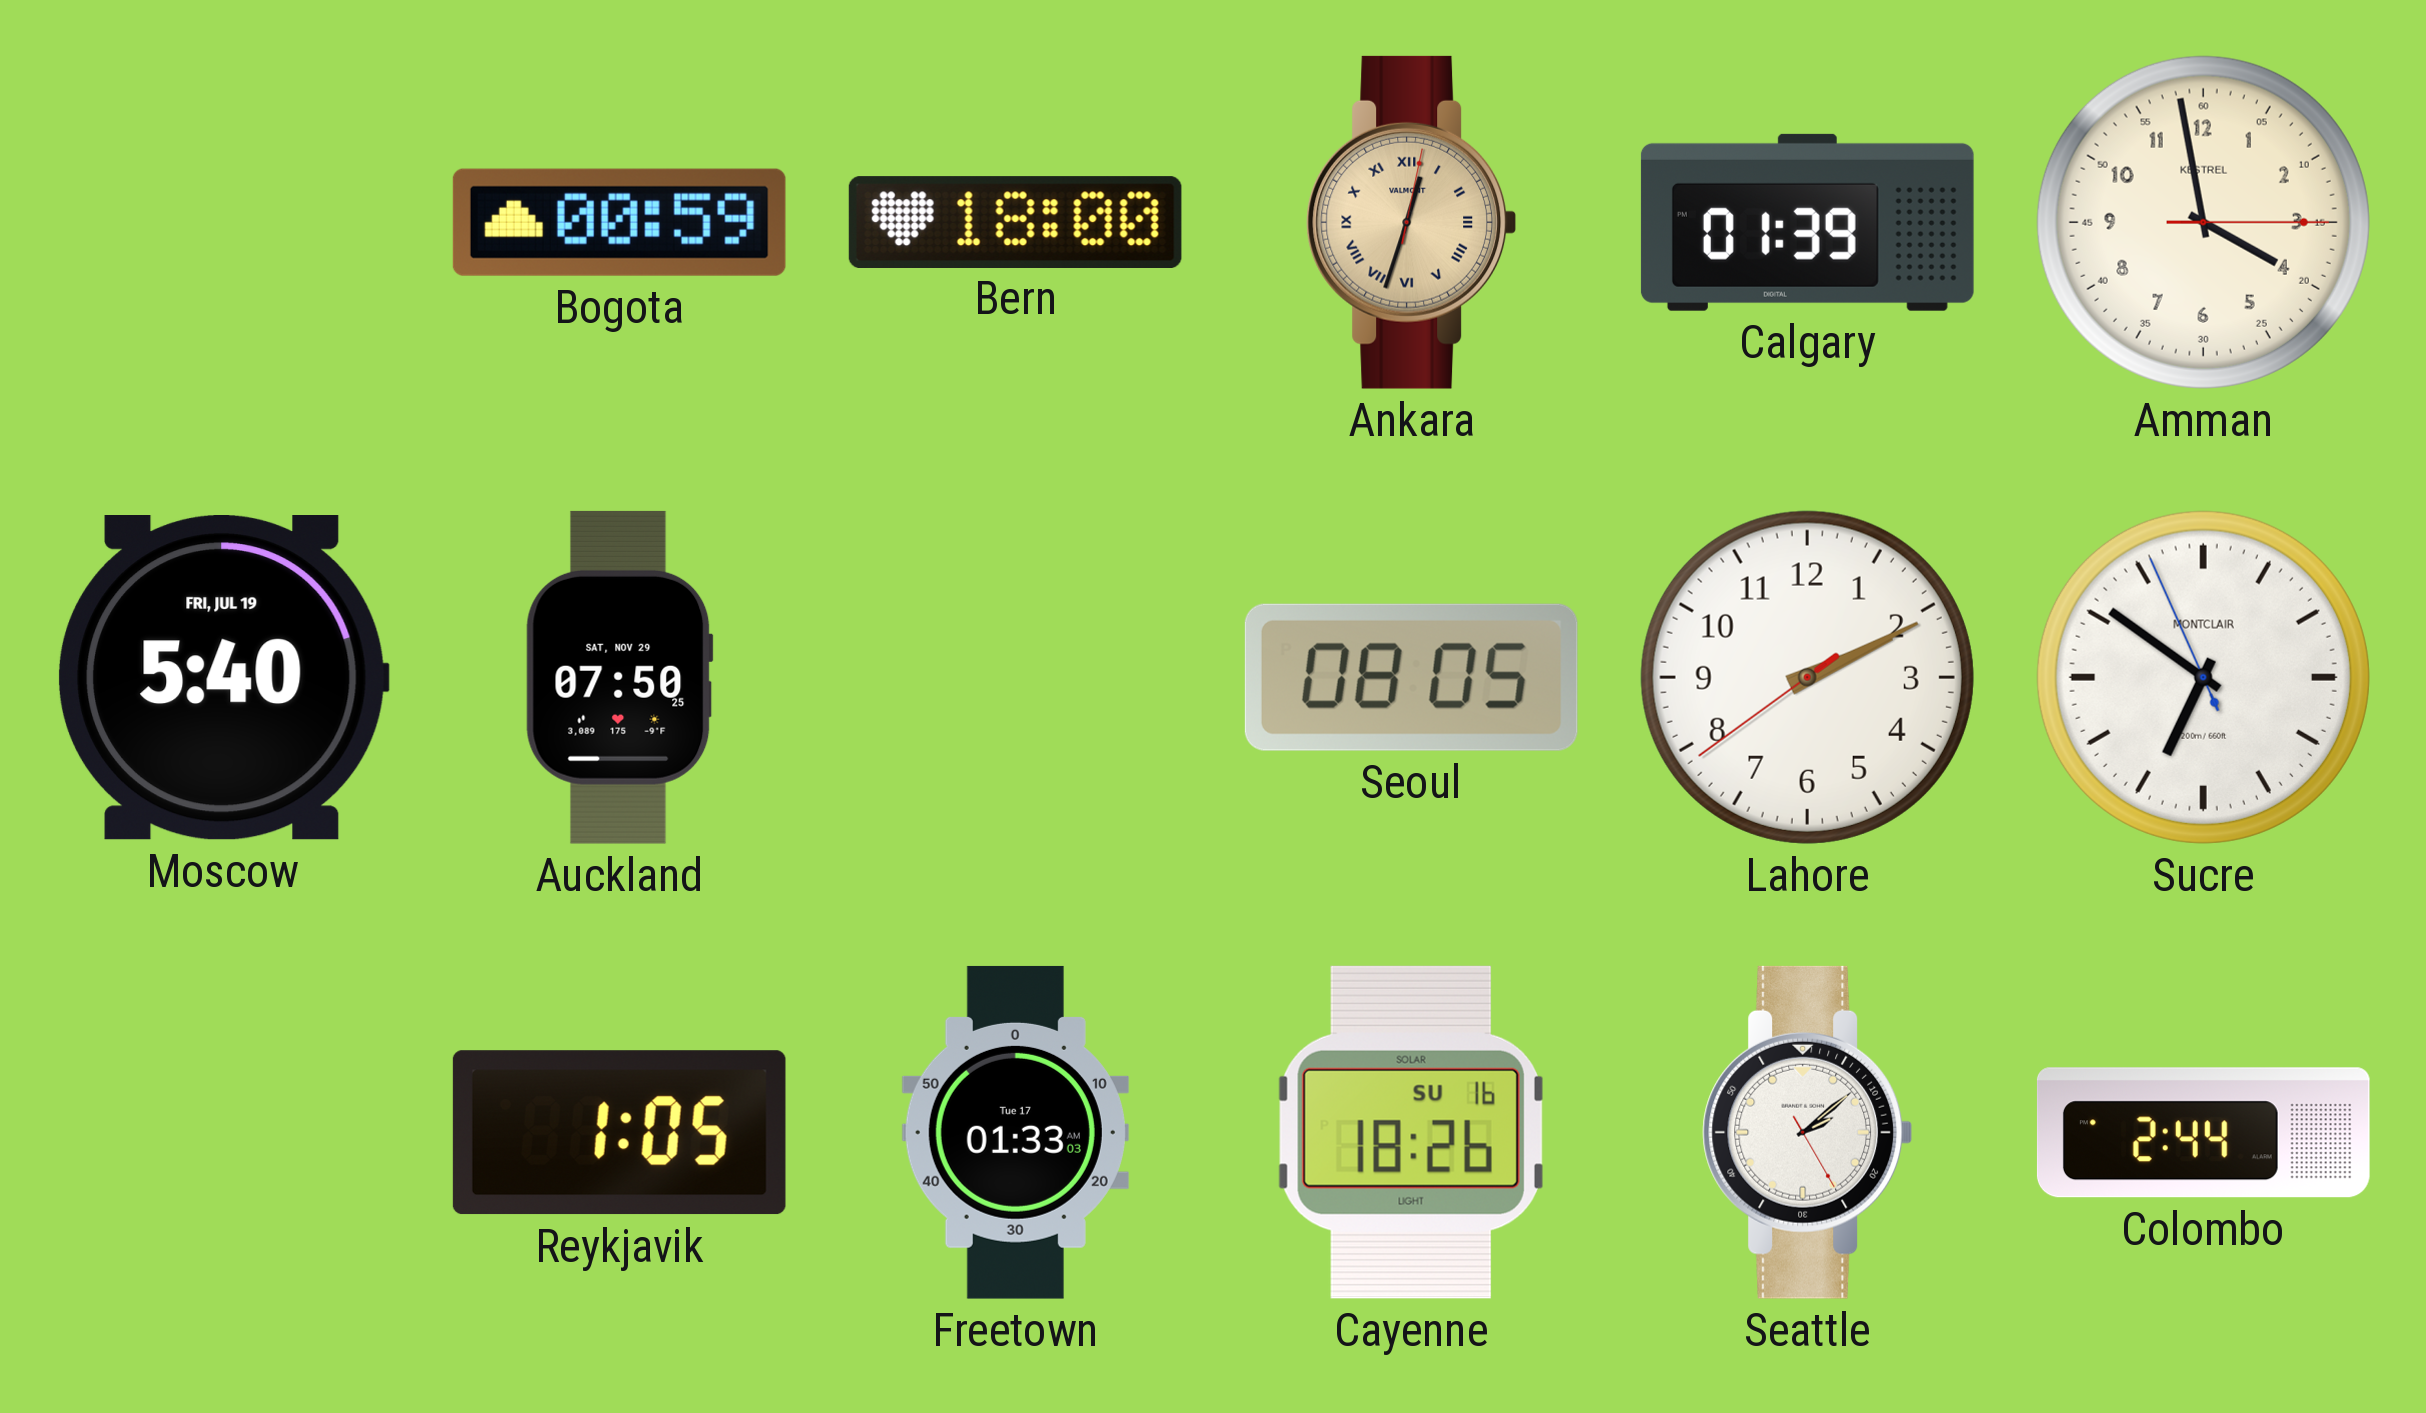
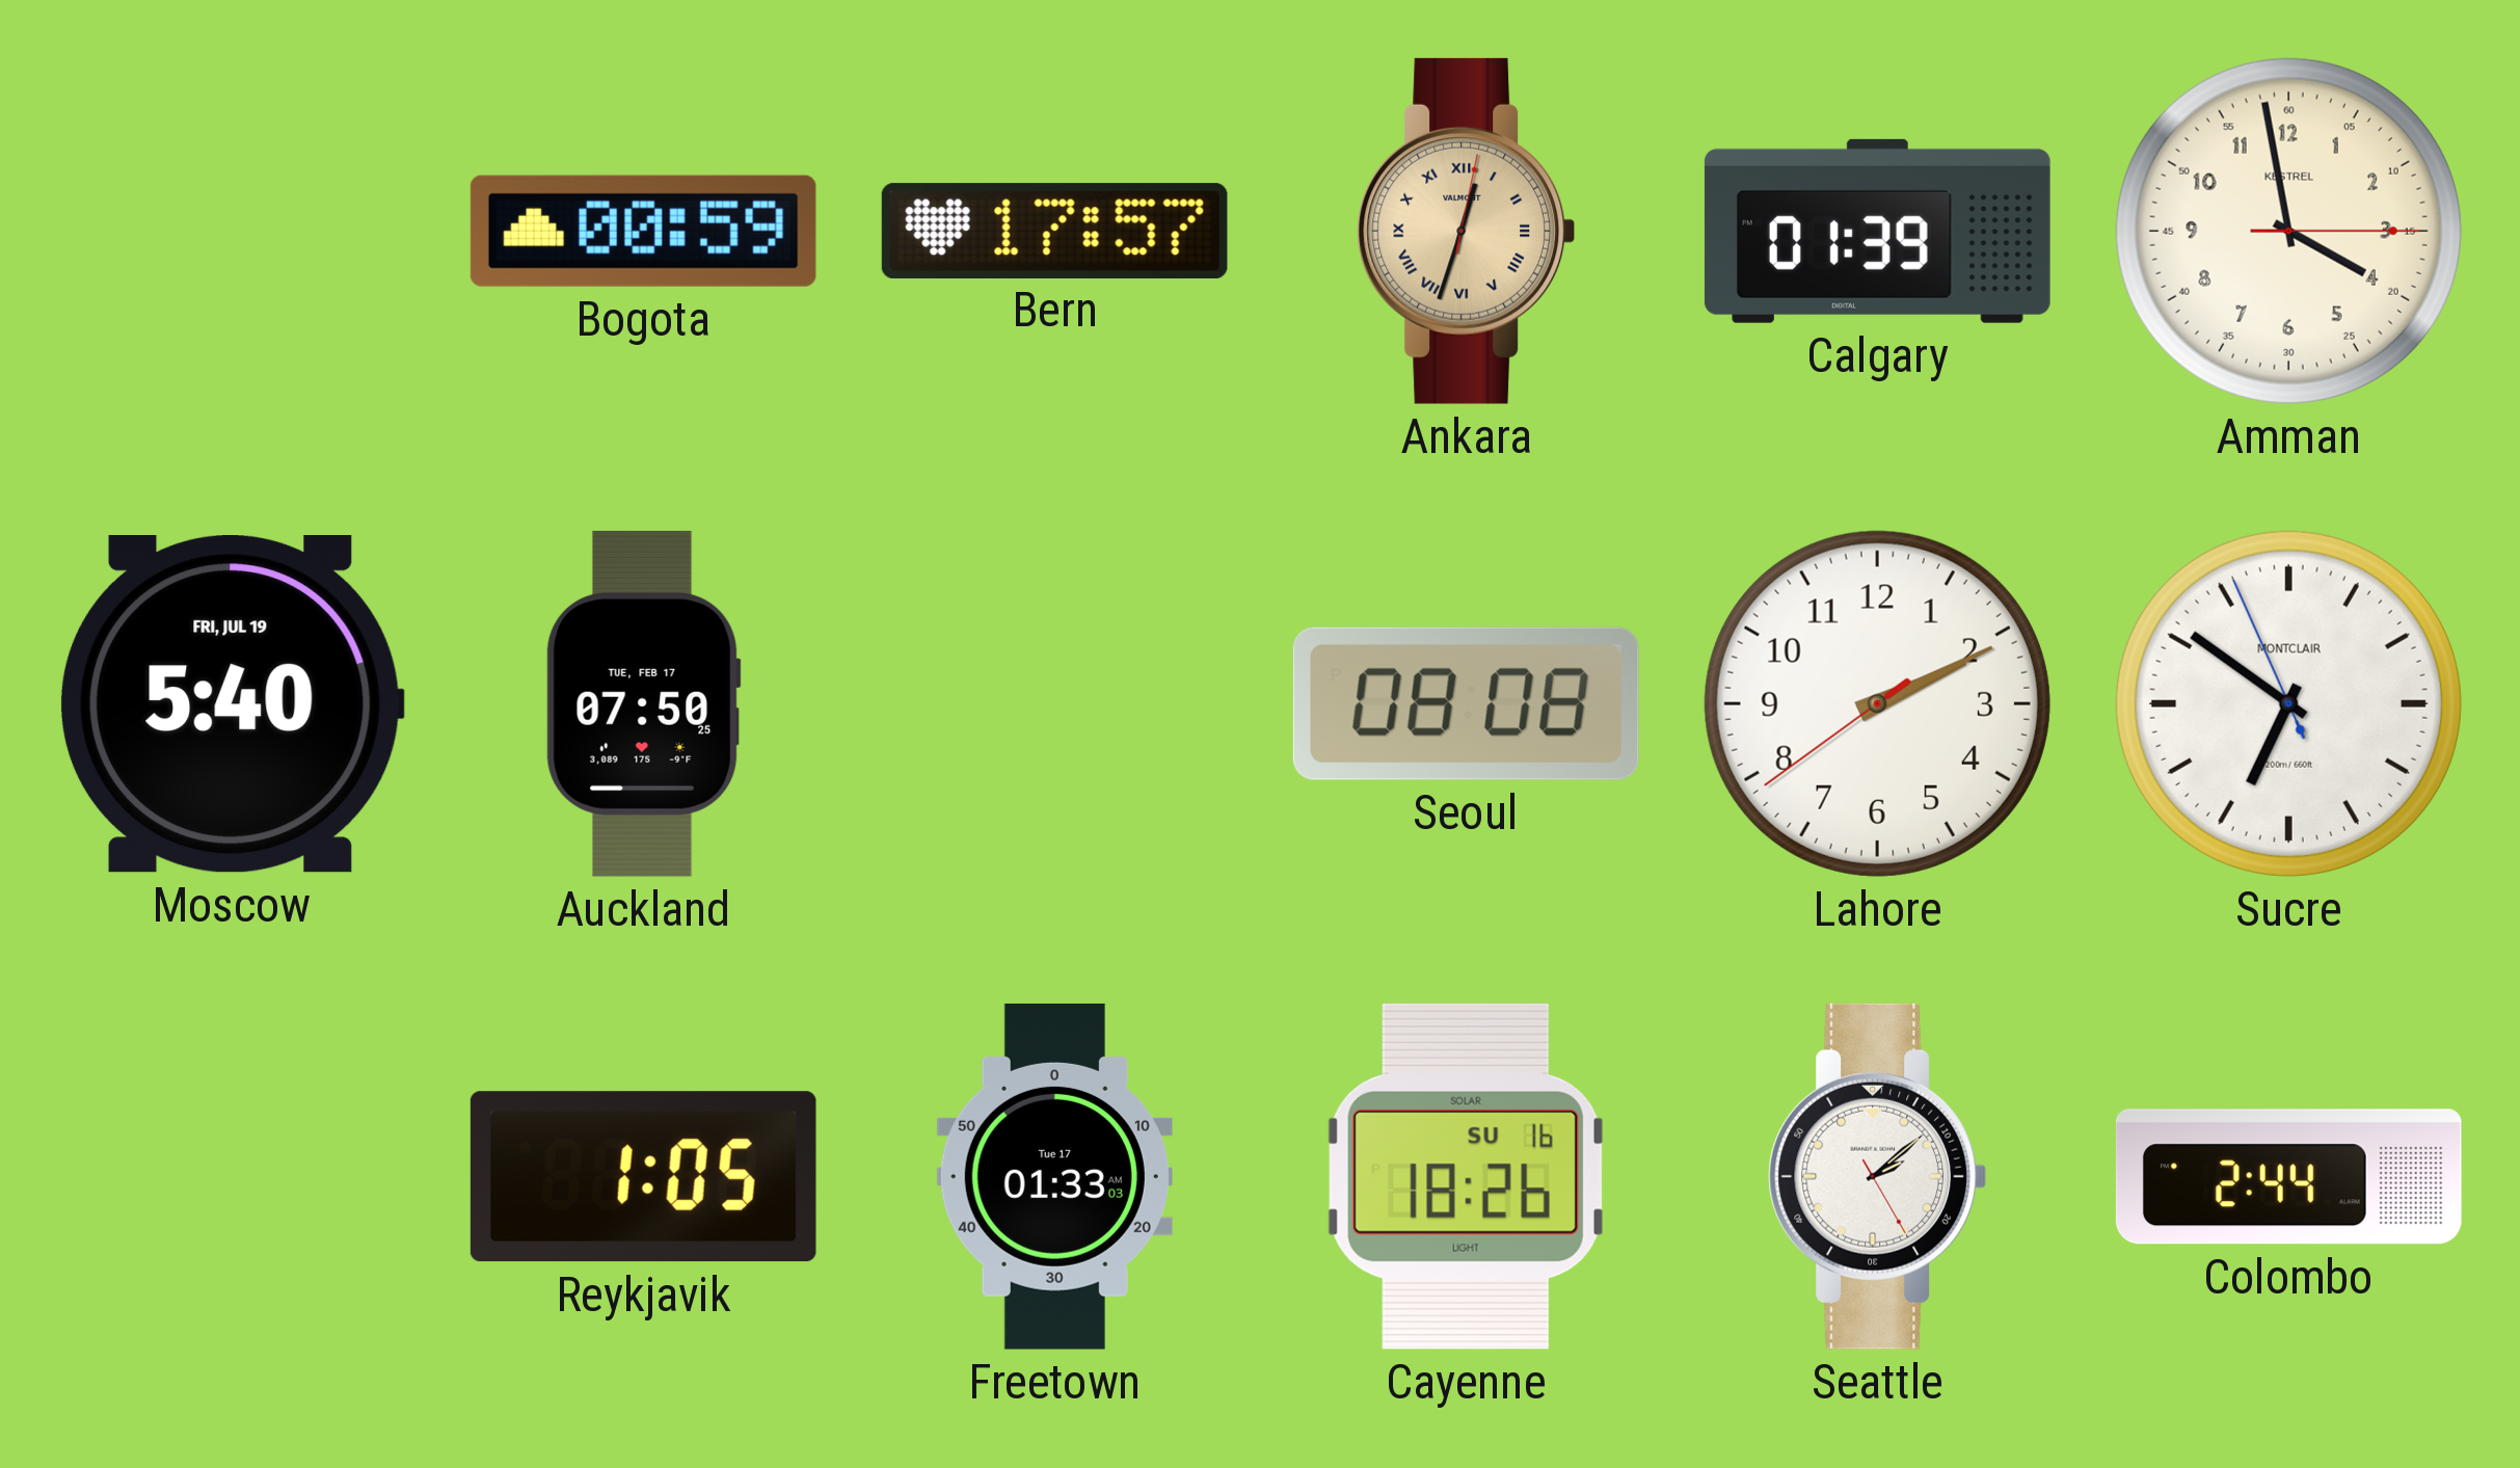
Bern: 18:00 -> 17:57 (1054, 231)
Auckland date: SAT, NOV 29 -> TUE, FEB 17 (643, 703)
Seoul: 08:05 -> 08:08 (1466, 703)
